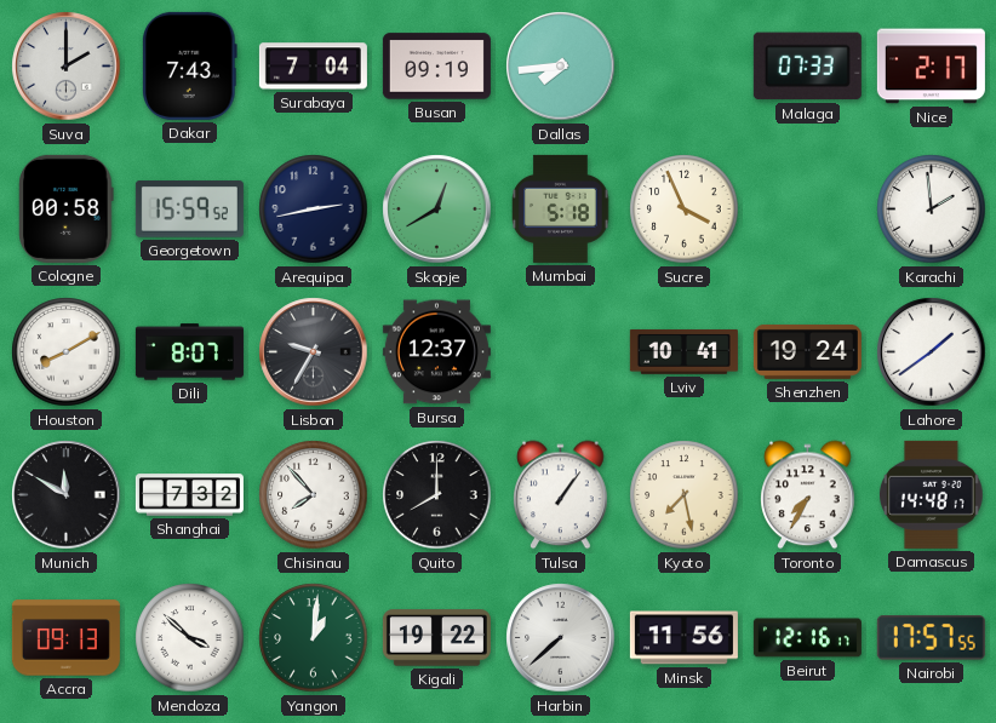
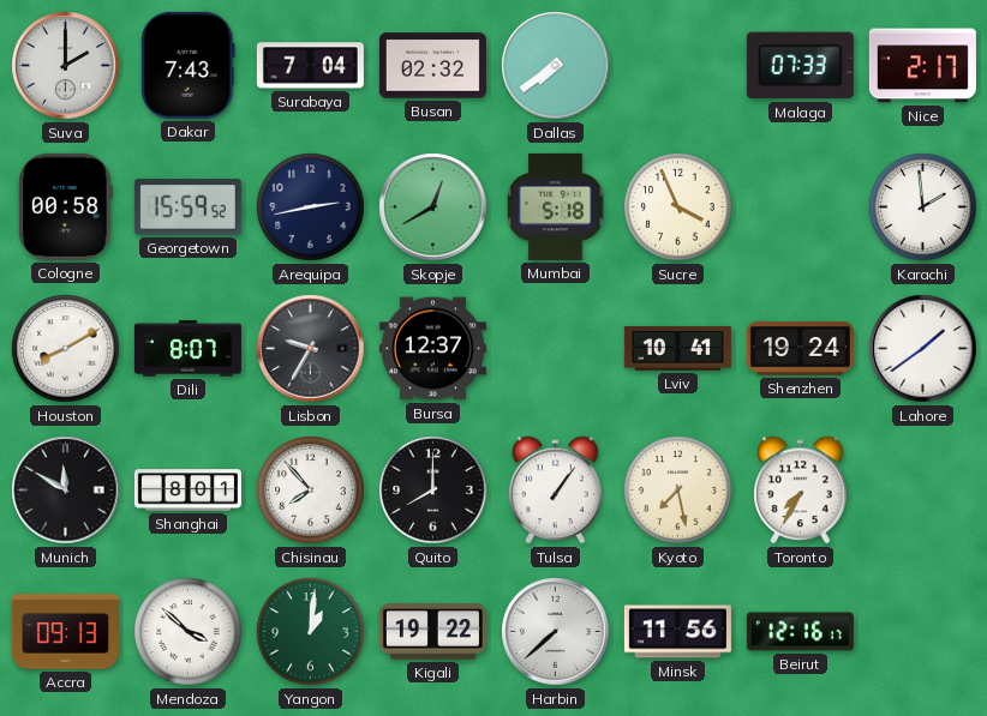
Busan: 09:19 -> 02:32 (432, 66)
Dallas: 7:44 -> 7:39 (556, 66)
Shanghai: 7:32 -> 8:01 (187, 491)
Damascus: 14:48 -> none (932, 494)
Nairobi: 17:57 -> none (931, 638)
